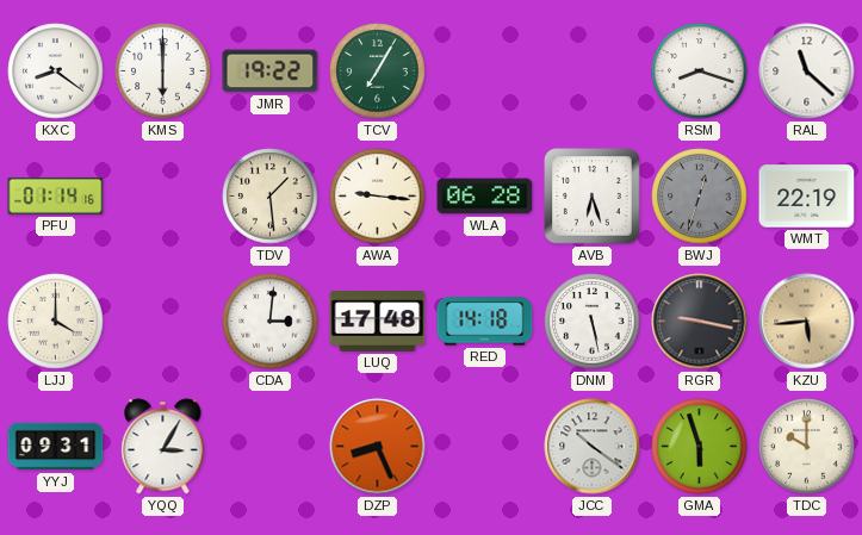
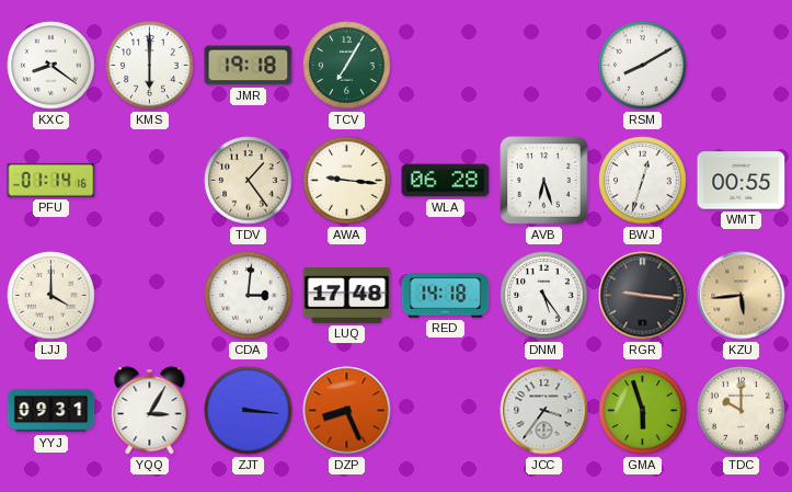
JMR: 19:22 -> 19:18 (249, 66)
RSM: 8:18 -> 8:10 (643, 66)
RAL: 11:22 -> none (807, 71)
TDV: 1:29 -> 1:24 (249, 181)
BWJ dial: grey -> white (643, 181)
WMT: 22:19 -> 00:55 (742, 181)
DNM: 5:28 -> 5:24 (544, 296)
RGR: 9:17 -> 9:16 (643, 296)
ZJT: none -> 3:16 (249, 411)
JCC: 10:21 -> 3:36 (544, 411)
